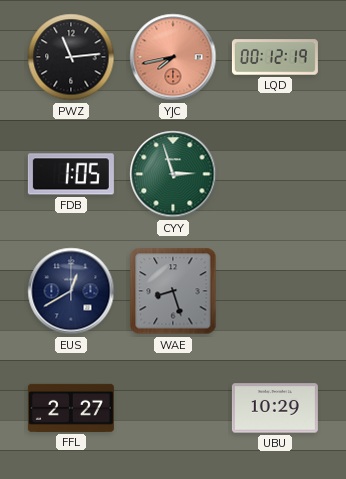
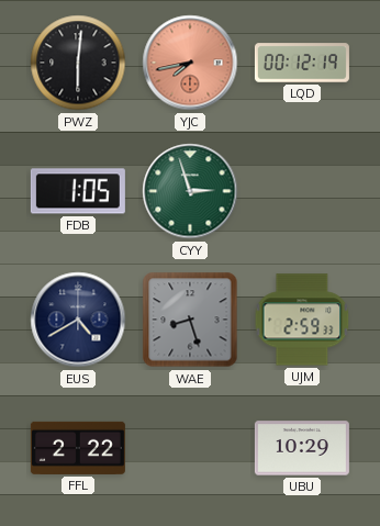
PWZ: 11:14 -> 6:01 (78, 63)
EUS: 12:40 -> 4:40 (78, 320)
UJM: none -> 2:59 (302, 320)
FFL: 2:27 -> 2:22 (78, 448)
